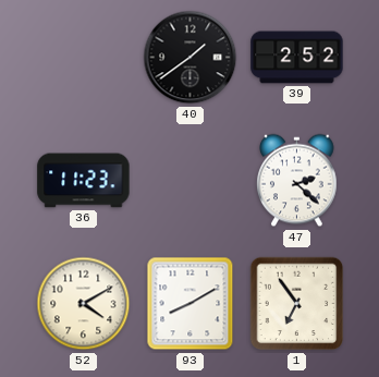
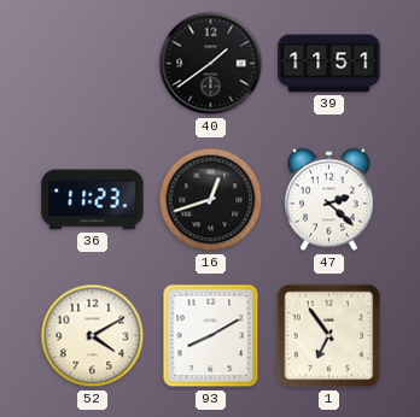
39: 2:52 -> 11:51 (329, 64)
16: none -> 12:42 (211, 200)
